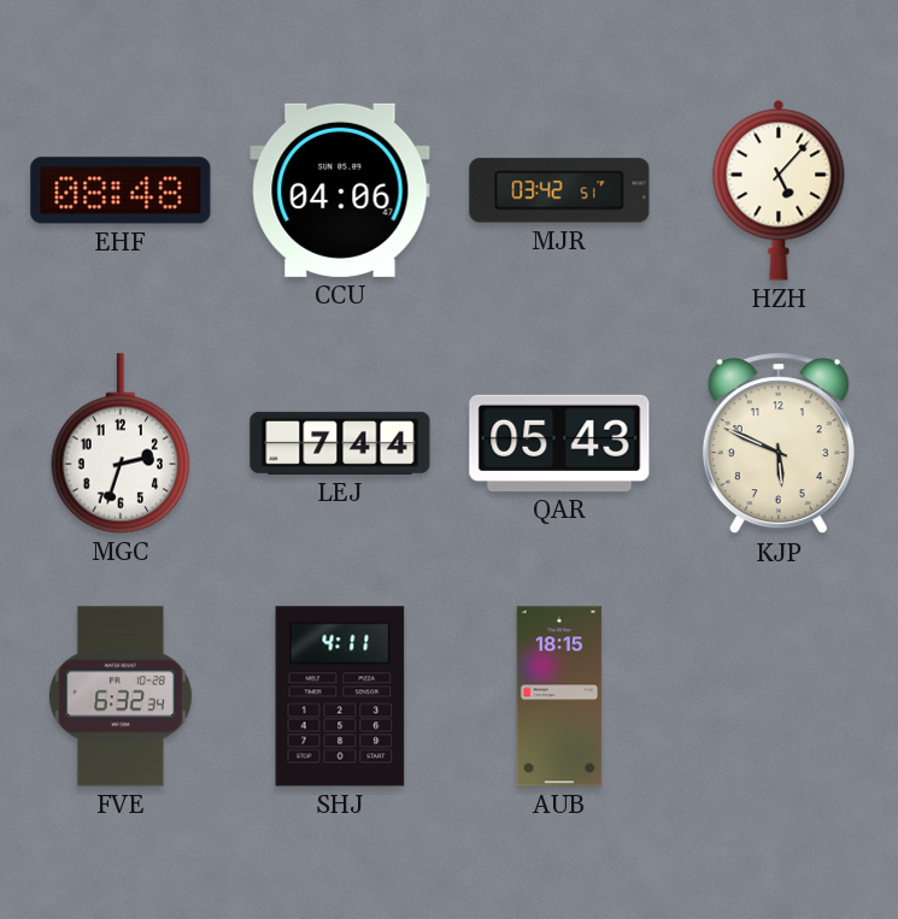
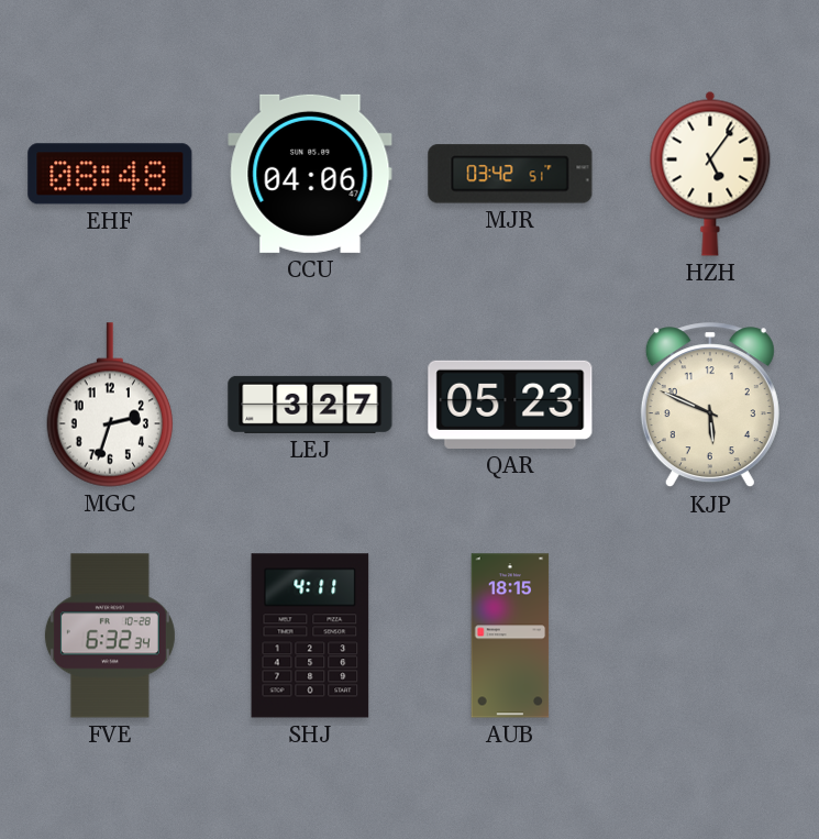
HZH: 5:07 -> 5:06 (710, 174)
LEJ: 7:44 -> 3:27 (310, 405)
QAR: 05:43 -> 05:23 (510, 405)
